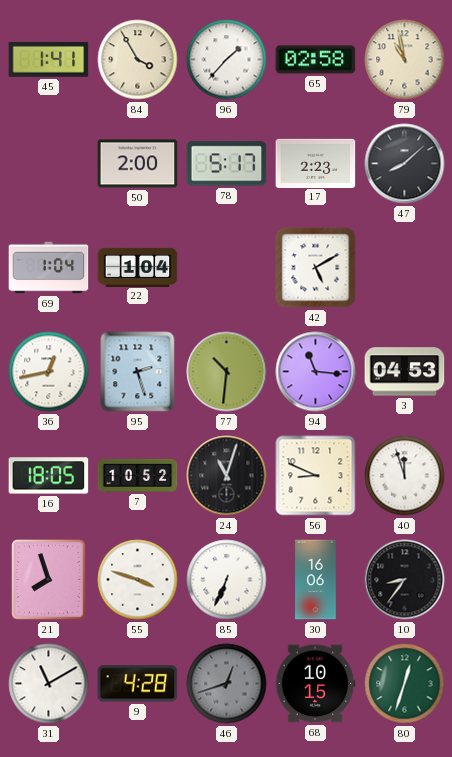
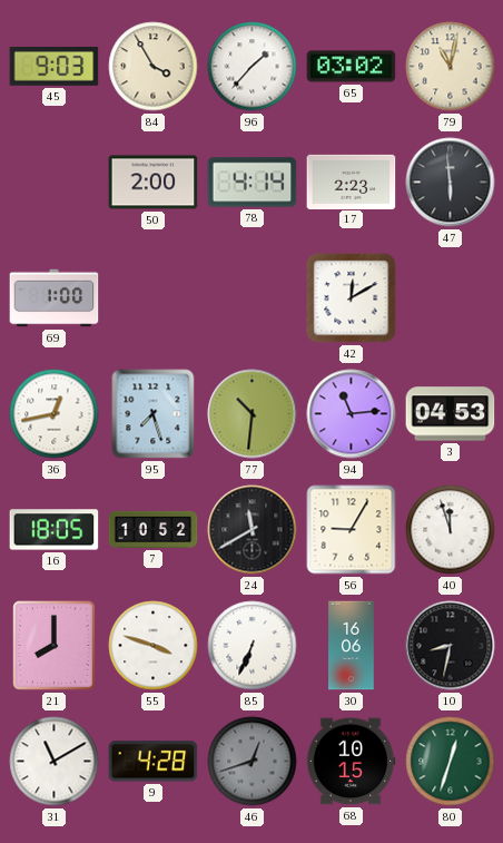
45: 1:41 -> 9:03 (55, 67)
65: 02:58 -> 03:02 (352, 67)
79: 10:58 -> 11:02 (451, 67)
78: 5:17 -> 4:14 (253, 183)
47: 8:08 -> 5:59 (451, 183)
69: 1:04 -> 1:00 (55, 298)
22: 1:04 -> none (138, 267)
42: 5:10 -> 12:10 (352, 298)
95: 2:27 -> 7:27 (154, 414)
94: 11:16 -> 11:14 (352, 414)
24: 11:03 -> 11:40 (253, 530)
56: 8:49 -> 9:05 (352, 530)
21: 7:57 -> 8:00 (55, 646)
10: 8:36 -> 8:32 (451, 646)
